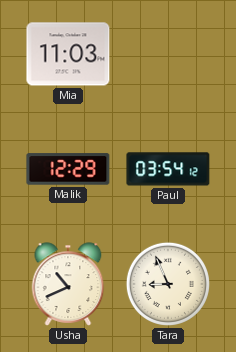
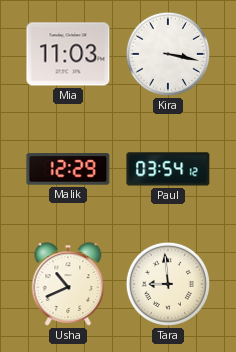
Kira: none -> 3:17 (168, 54)
Tara: 8:56 -> 8:59 (168, 284)
